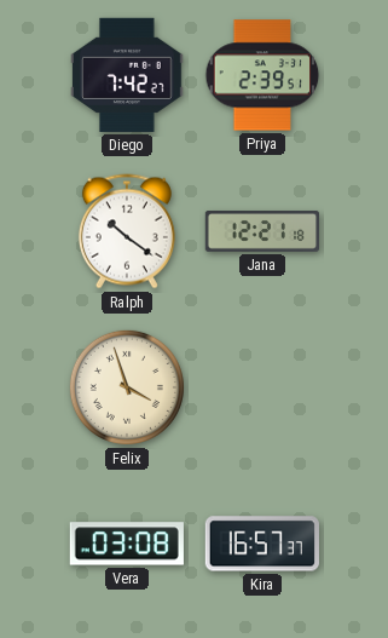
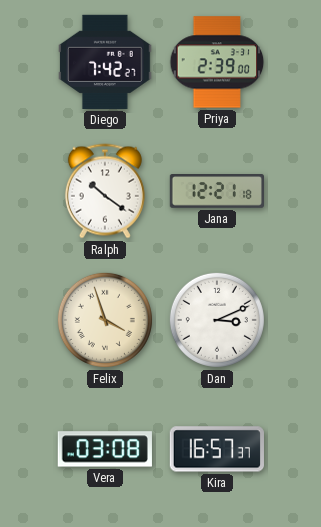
Priya: 2:39:51 -> 2:39:00 (217, 62)
Dan: none -> 3:11 (217, 320)
